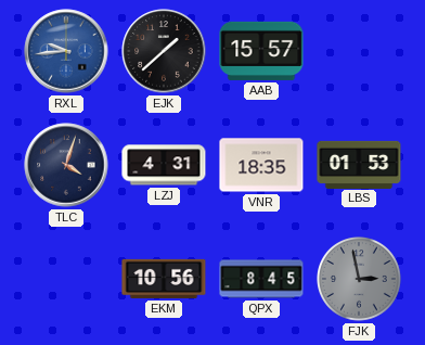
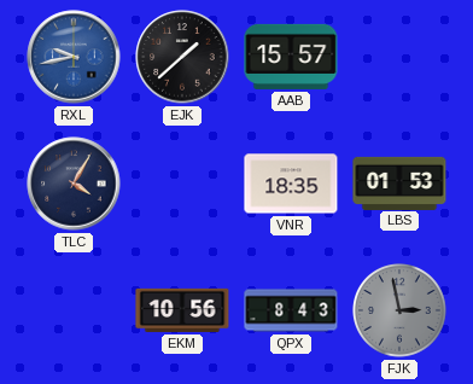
RXL: 9:44 -> 9:43 (74, 57)
TLC: 4:03 -> 4:05 (74, 184)
LZJ: 4:31 -> none (164, 165)
QPX: 8:45 -> 8:43 (291, 310)
